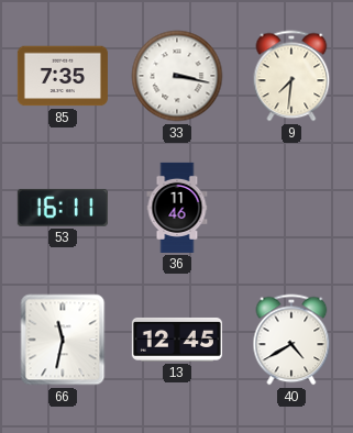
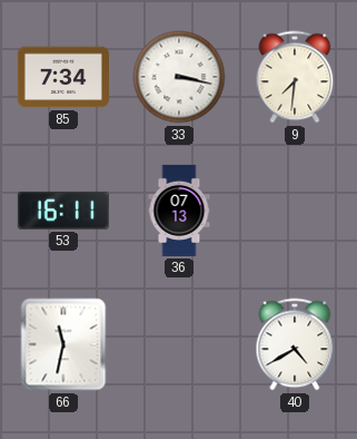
85: 7:35 -> 7:34 (63, 77)
36: 11:46 -> 07:13 (179, 211)
13: 12:45 -> none (177, 340)
